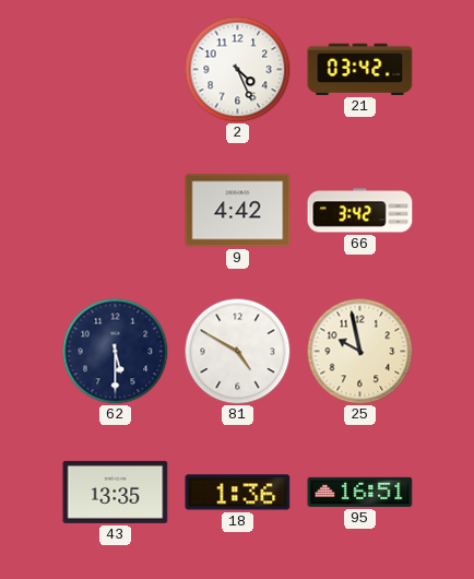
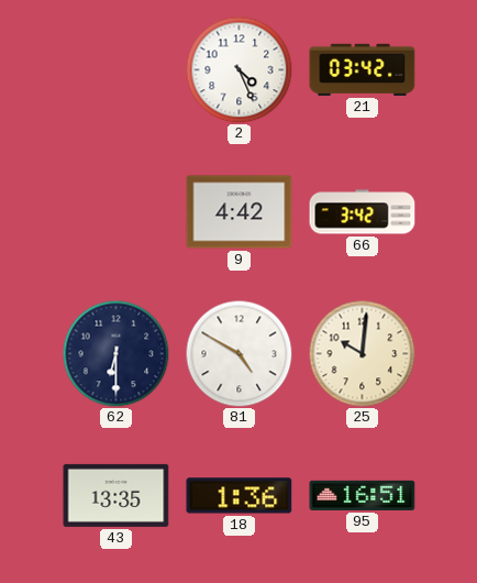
62: 5:30 -> 6:30 (115, 353)
25: 9:58 -> 10:01 (362, 353)
